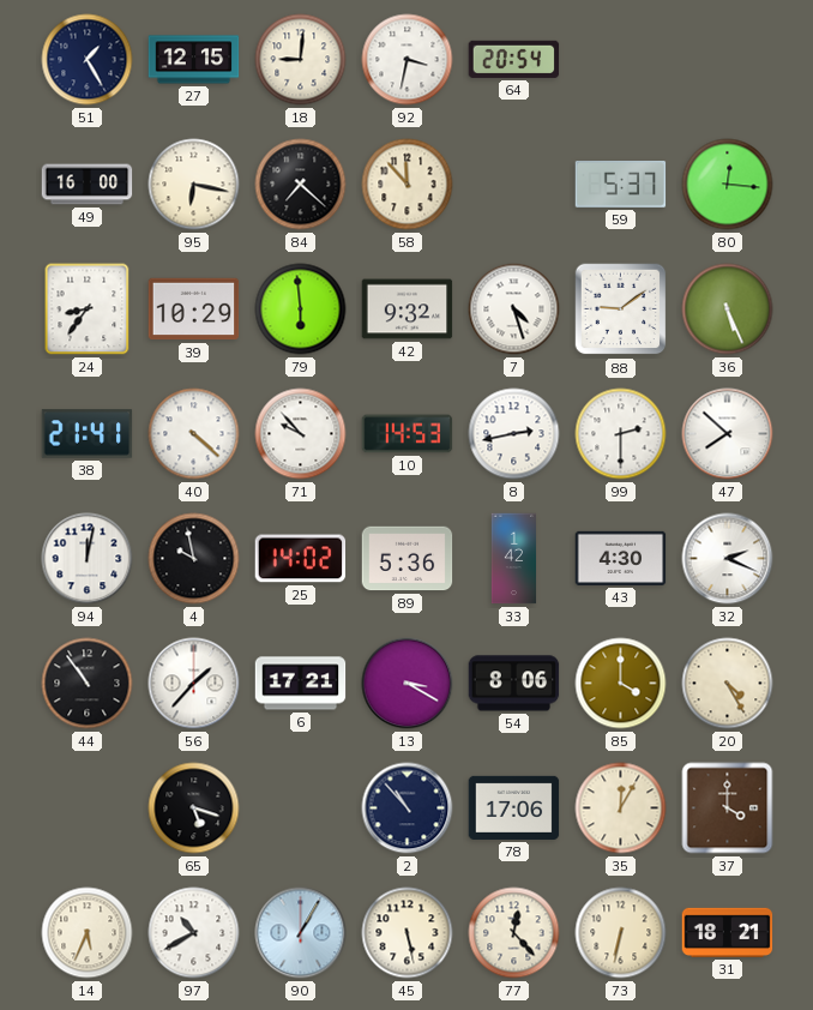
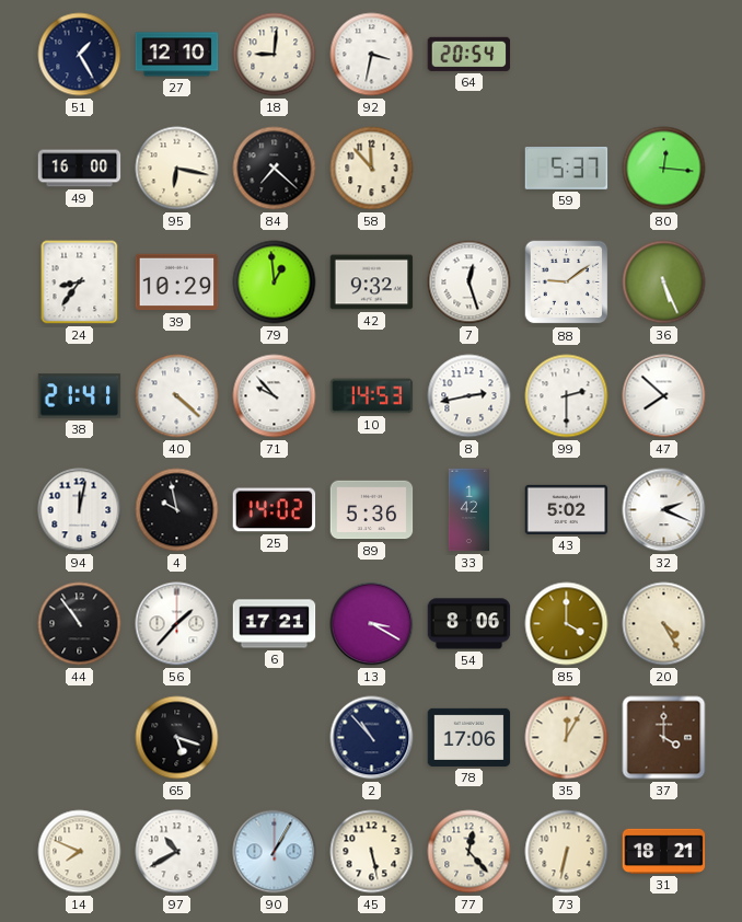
27: 12:15 -> 12:10 (177, 55)
79: 5:59 -> 12:59 (275, 283)
7: 4:27 -> 12:27 (469, 283)
43: 4:30 -> 5:02 (567, 509)
14: 5:34 -> 7:49 (80, 852)
